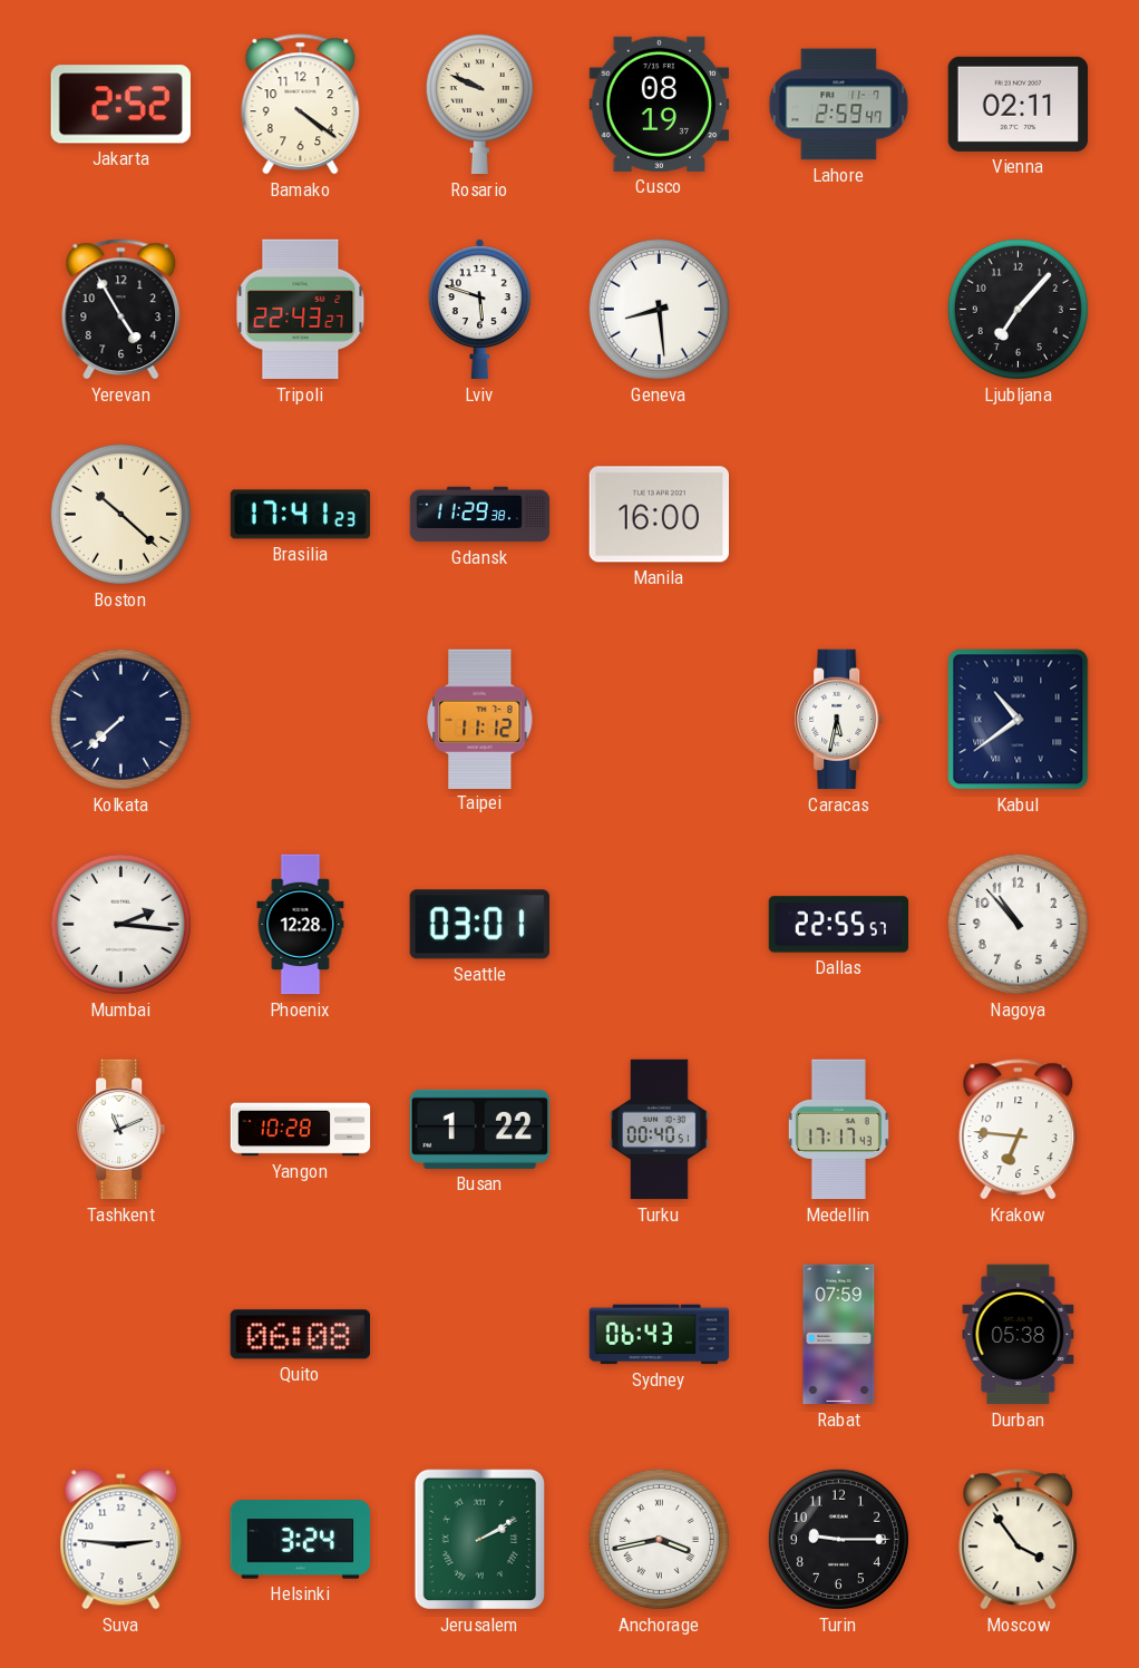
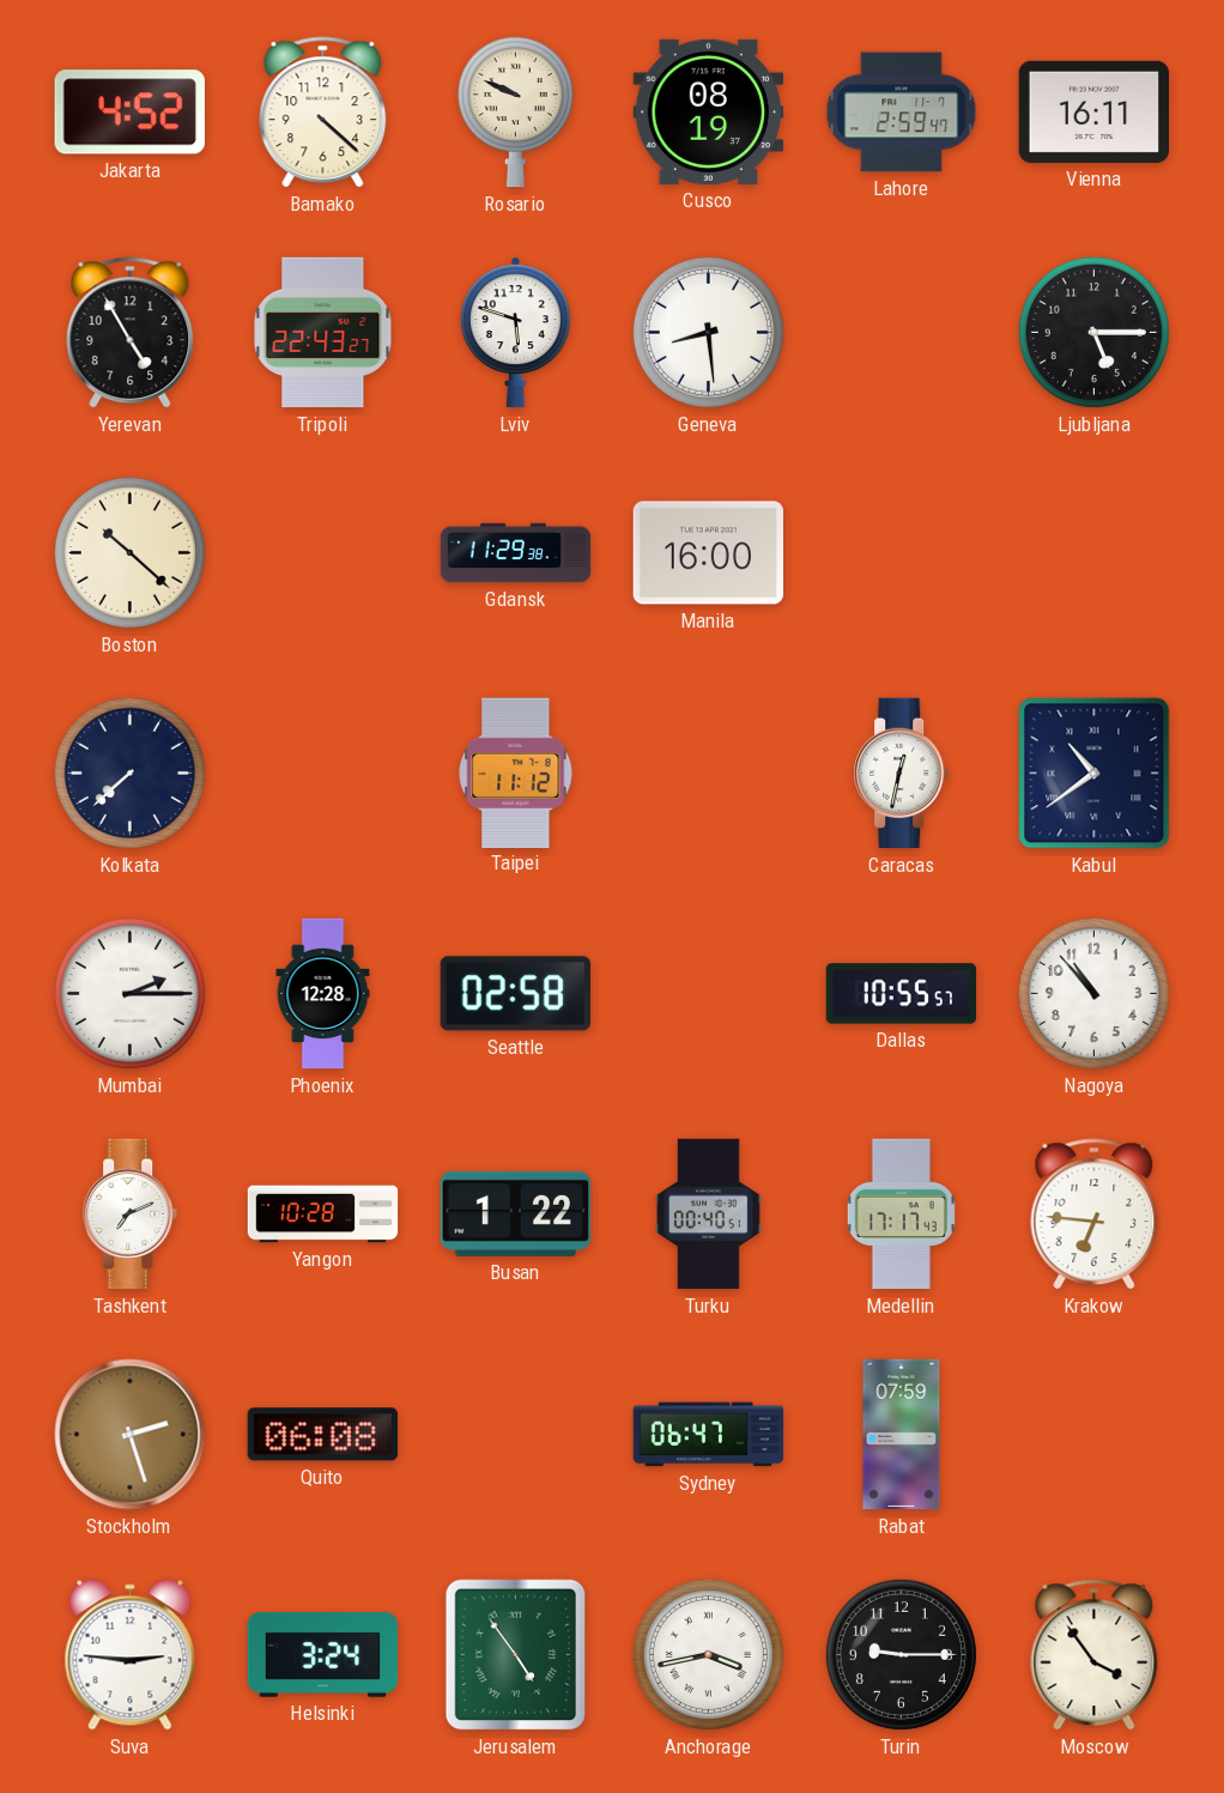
Jakarta: 2:52 -> 4:52 (129, 113)
Bamako: 4:21 -> 4:22 (323, 113)
Vienna: 02:11 -> 16:11 (1093, 111)
Ljubljana: 7:07 -> 5:15 (1093, 332)
Brasilia: 17:41 -> none (301, 515)
Caracas: 5:32 -> 12:32 (902, 774)
Mumbai: 2:16 -> 2:15 (129, 993)
Seattle: 03:01 -> 02:58 (515, 994)
Dallas: 22:55 -> 10:55 (902, 994)
Tashkent: 11:11 -> 7:11 (131, 1214)
Stockholm: none -> 2:27 (131, 1435)
Sydney: 06:43 -> 06:47 (709, 1435)
Durban: 05:38 -> none (1019, 1335)
Jerusalem: 2:10 -> 4:54 (516, 1655)
